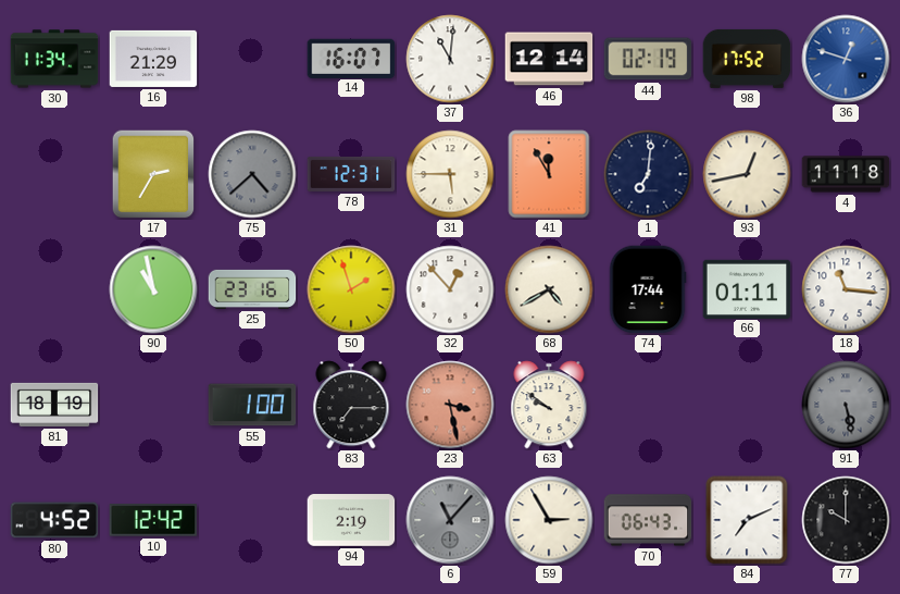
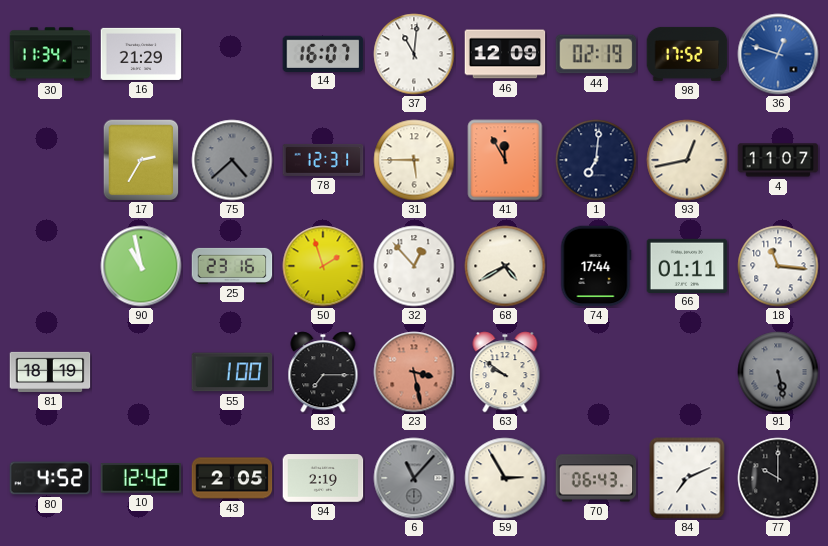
46: 12:14 -> 12:09 (505, 54)
4: 11:18 -> 11:07 (778, 160)
43: none -> 2:05 (232, 478)
